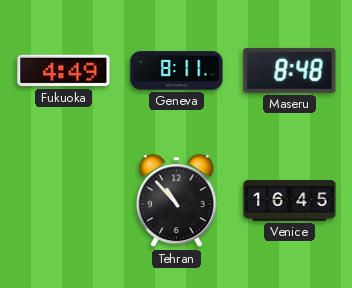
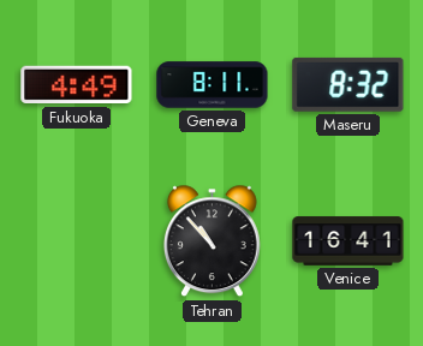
Maseru: 8:48 -> 8:32 (348, 84)
Venice: 16:45 -> 16:41 (348, 241)
